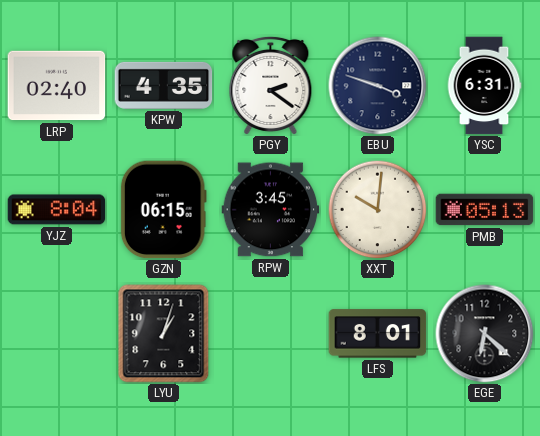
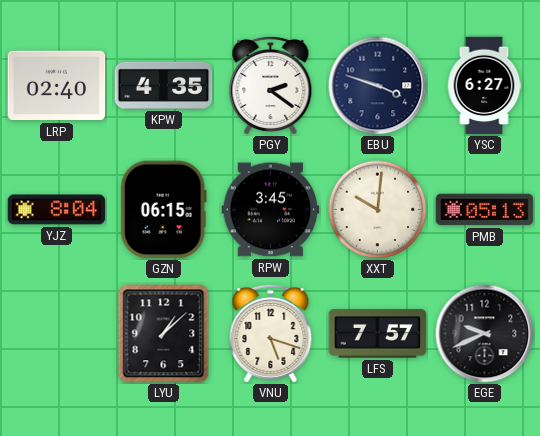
YSC: 6:31 -> 6:27 (484, 86)
LYU: 1:03 -> 1:08 (164, 334)
VNU: none -> 5:18 (271, 333)
LFS: 8:01 -> 7:57 (378, 334)
EGE: 6:22 -> 9:41 (485, 334)
